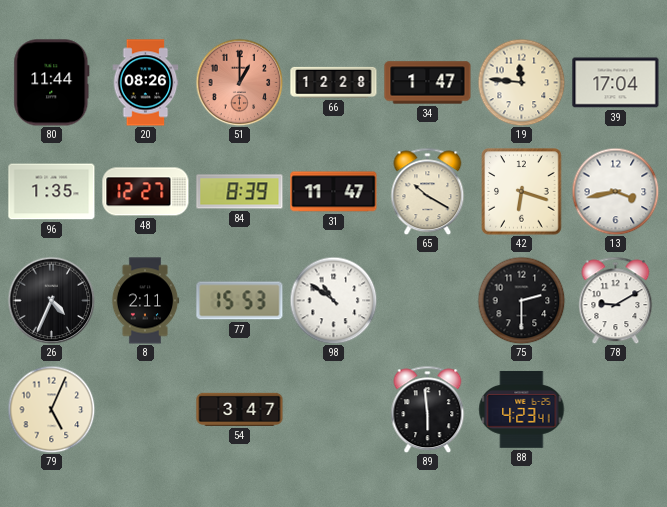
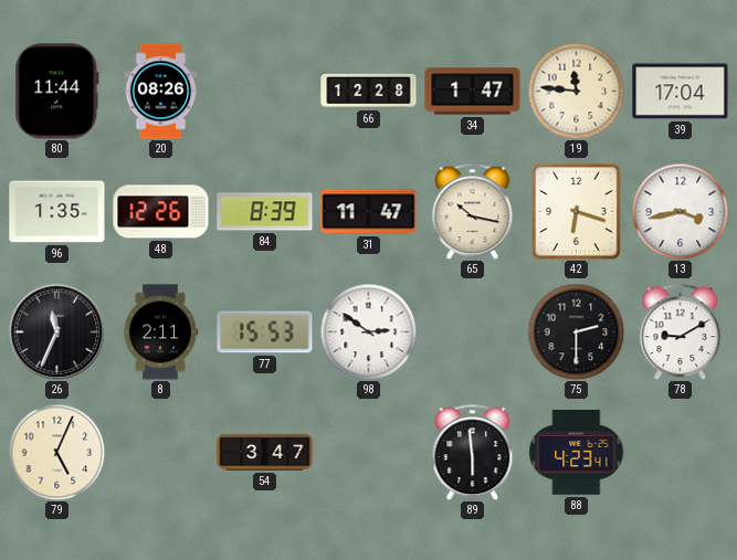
51: 1:00 -> none (239, 82)
48: 12:27 -> 12:26 (161, 212)
65: 10:20 -> 10:17 (473, 211)
26: 4:34 -> 11:34 (56, 331)
98: 10:51 -> 2:51 (368, 331)
